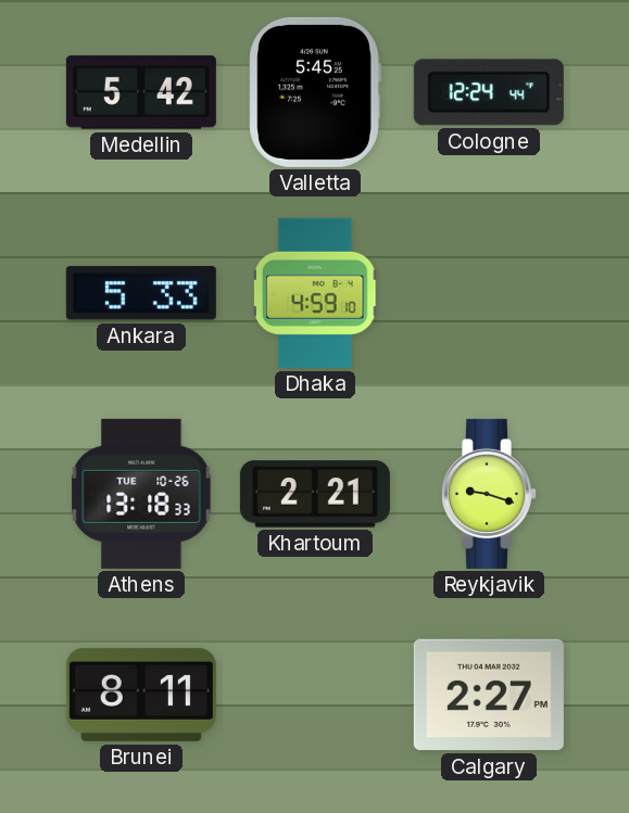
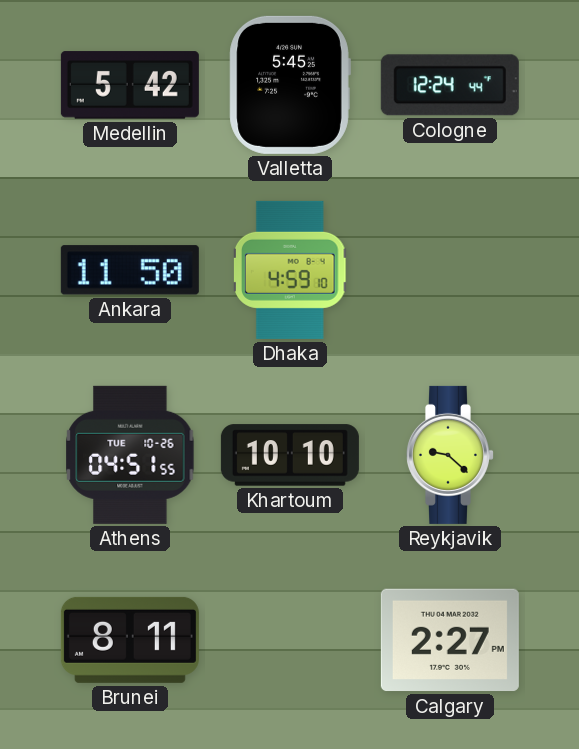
Ankara: 5:33 -> 11:50 (130, 270)
Athens: 13:18 -> 04:51 (130, 455)
Khartoum: 2:21 -> 10:10 (290, 455)
Reykjavik: 9:18 -> 9:22 (450, 455)
